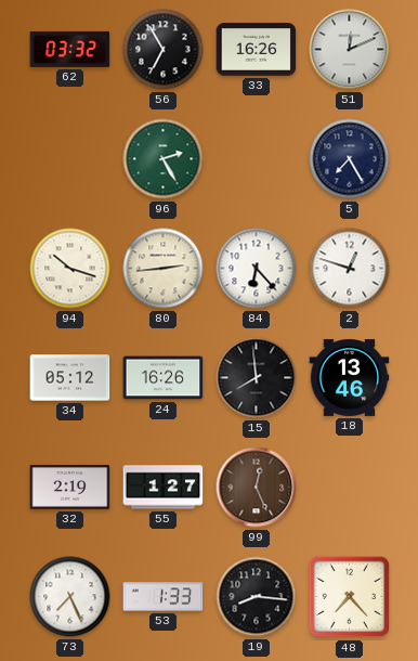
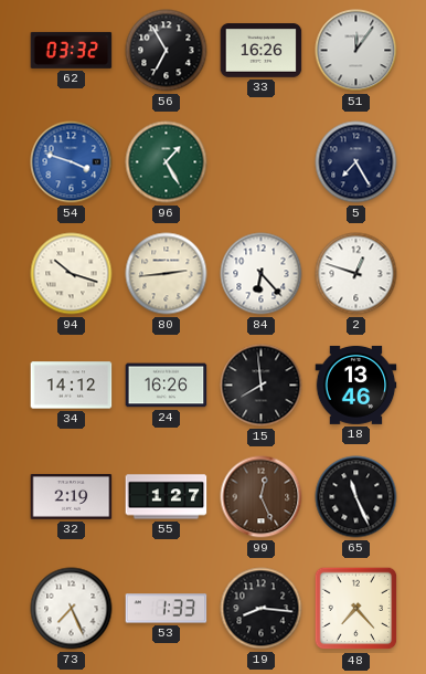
51: 12:11 -> 12:06 (356, 51)
54: none -> 3:48 (72, 162)
96: 2:25 -> 1:25 (167, 162)
34: 05:12 -> 14:12 (72, 386)
65: none -> 11:26 (356, 497)
